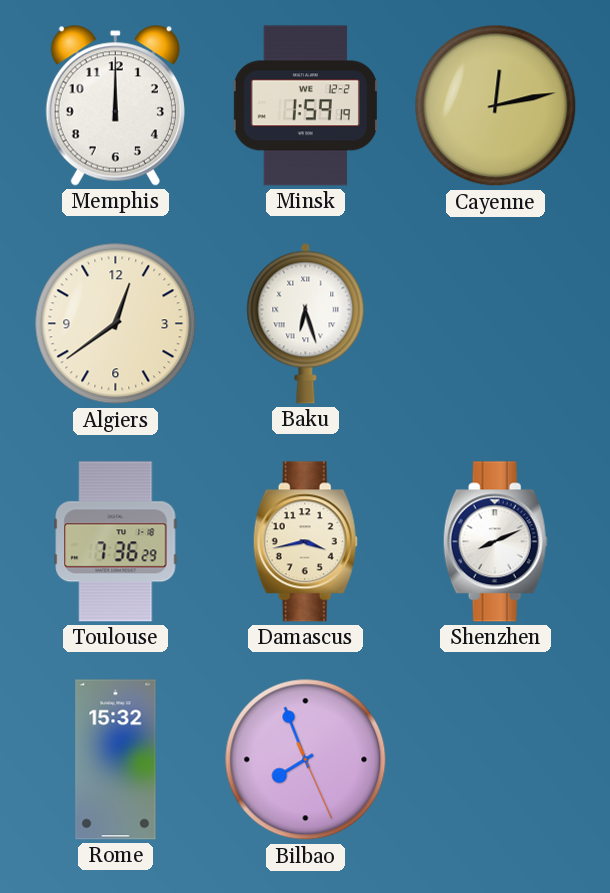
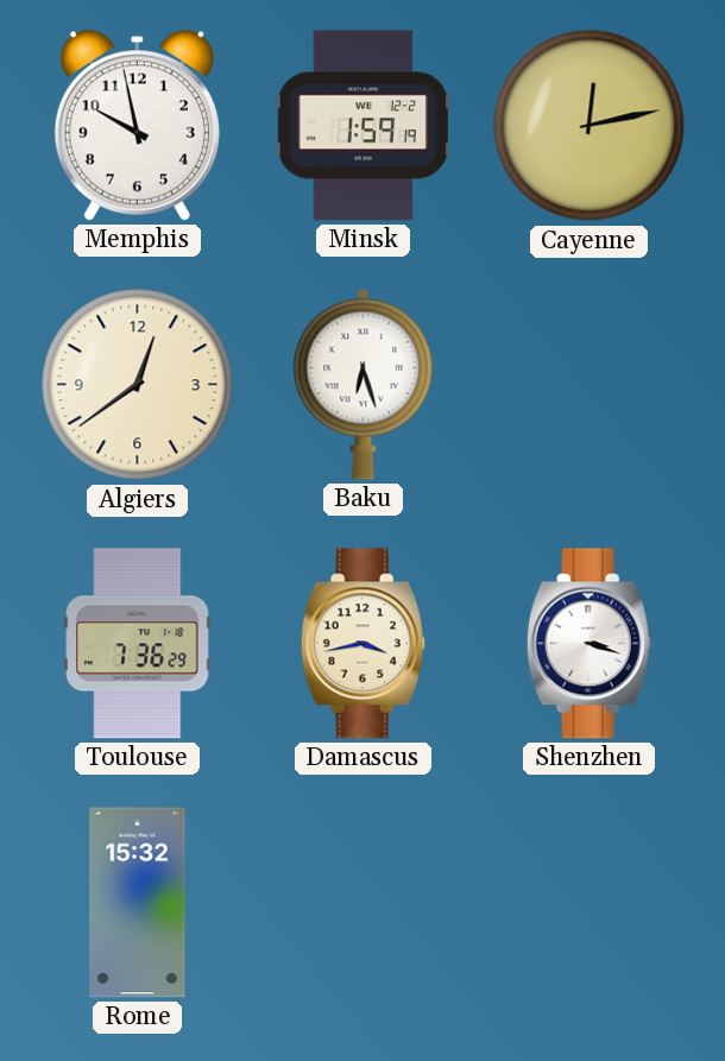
Memphis: 12:00 -> 9:58 (137, 126)
Shenzhen: 8:11 -> 3:18 (588, 644)
Bilbao: 7:56 -> none (306, 760)
